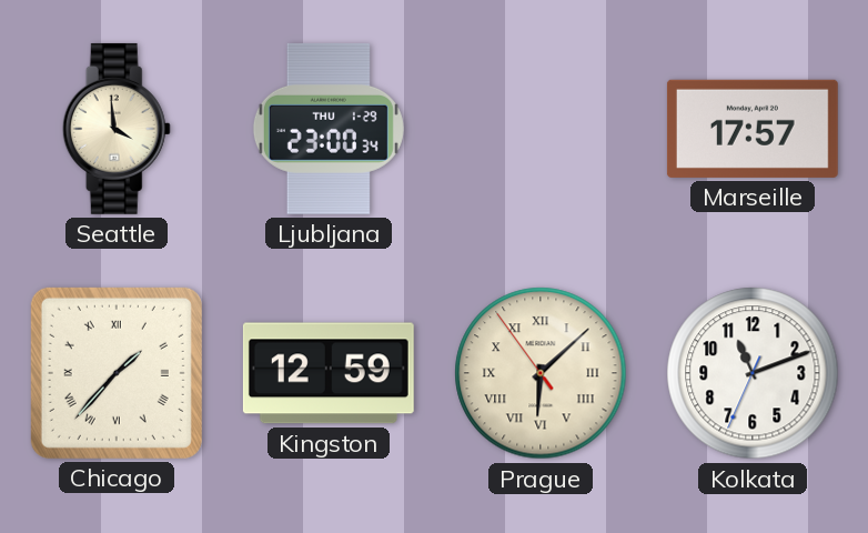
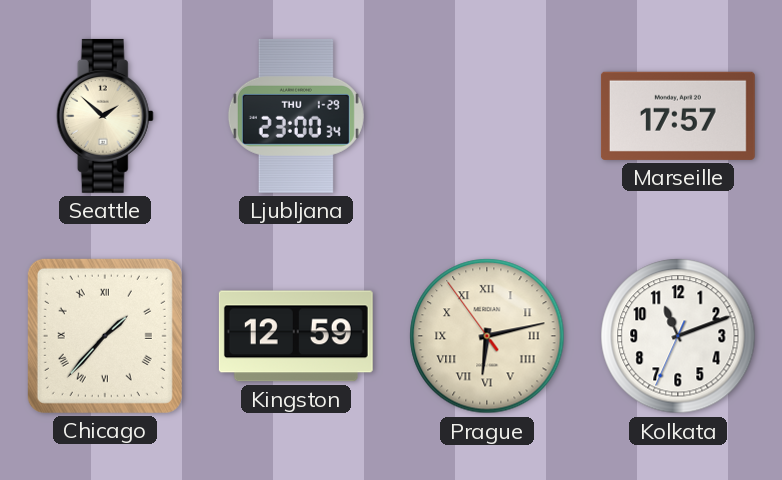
Seattle: 3:59 -> 1:52 (105, 116)
Prague: 6:07 -> 6:12 (487, 336)
